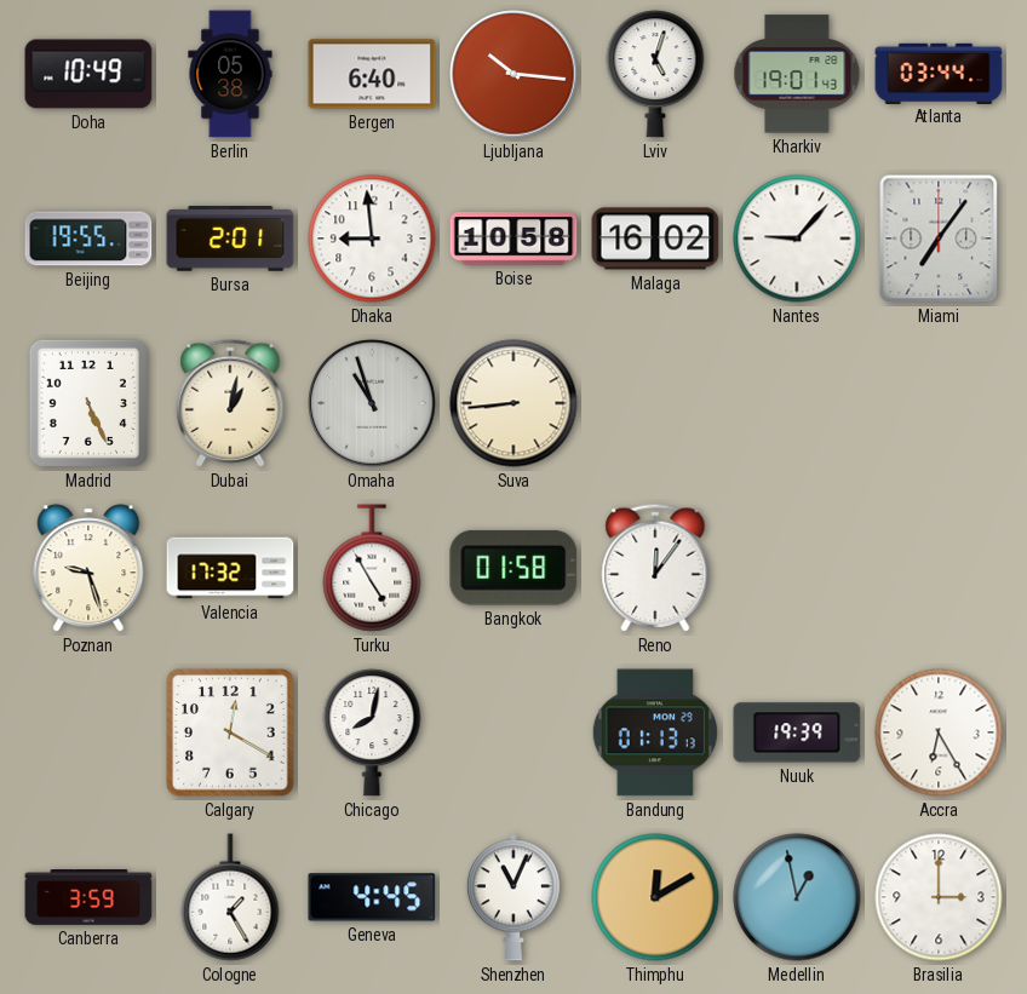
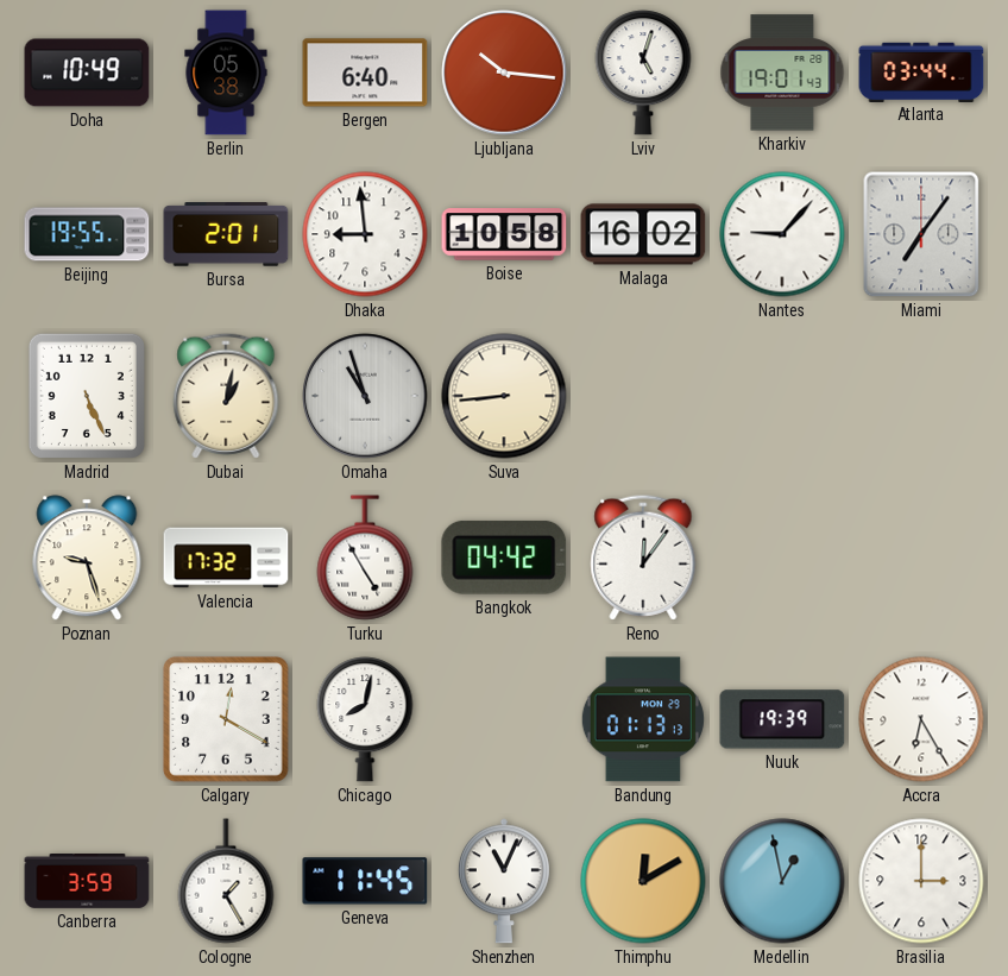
Bangkok: 01:58 -> 04:42 (504, 558)
Geneva: 4:45 -> 11:45 (365, 881)
